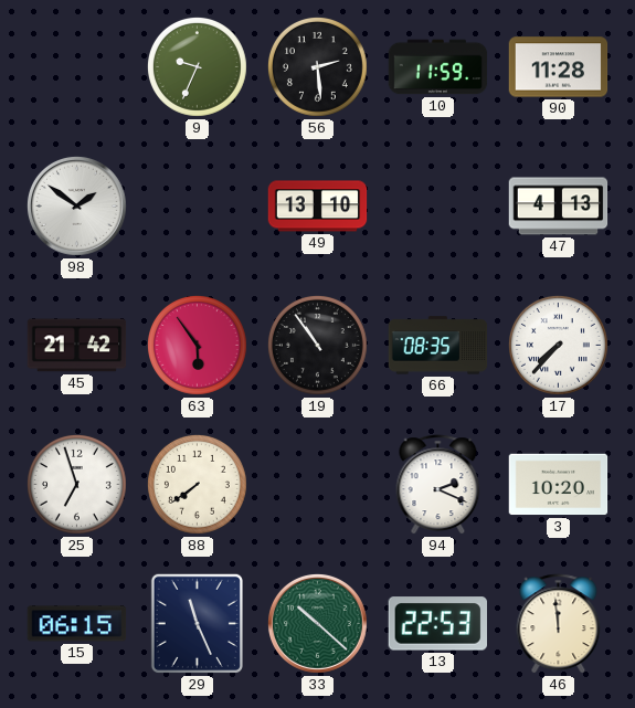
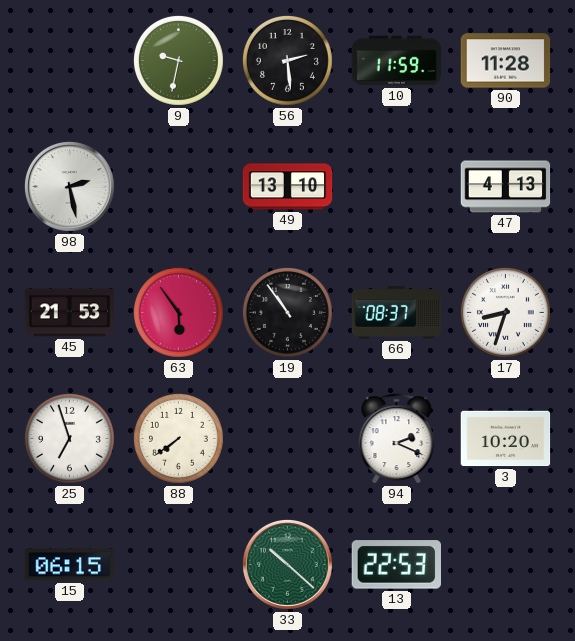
9: 9:34 -> 9:32 (178, 60)
98: 1:51 -> 2:28 (69, 186)
45: 21:42 -> 21:53 (70, 313)
66: 08:35 -> 08:37 (397, 313)
17: 7:37 -> 8:33 (505, 312)
29: 11:26 -> none (197, 623)
46: 11:59 -> none (559, 624)
